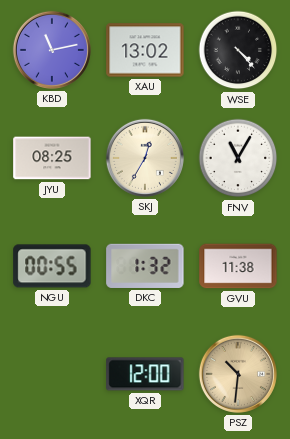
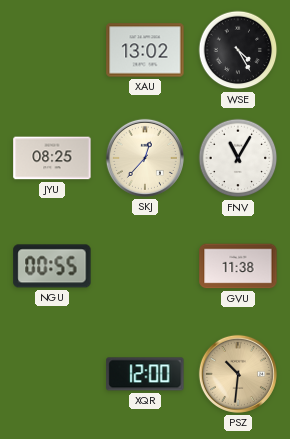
KBD: 11:13 -> none (52, 50)
WSE: 4:23 -> 4:25 (238, 50)
SKJ: 12:35 -> 12:37 (145, 158)
DKC: 1:32 -> none (145, 266)
